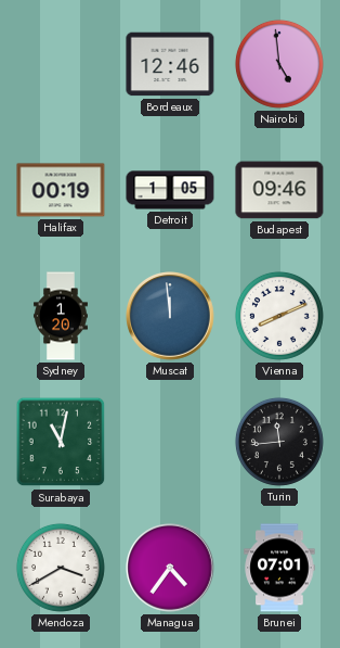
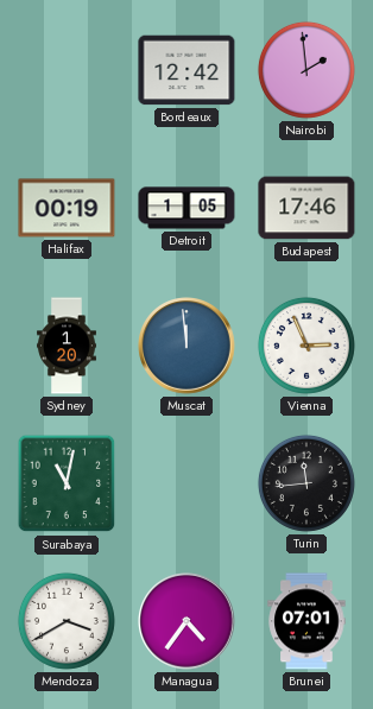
Bordeaux: 12:46 -> 12:42 (186, 70)
Nairobi: 4:59 -> 1:59 (306, 70)
Budapest: 09:46 -> 17:46 (306, 208)
Vienna: 8:11 -> 2:56 (306, 346)
